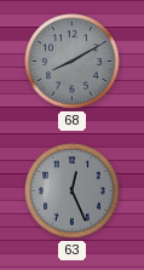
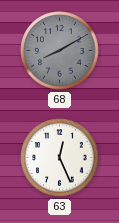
63 dial: grey -> white (60, 158)
